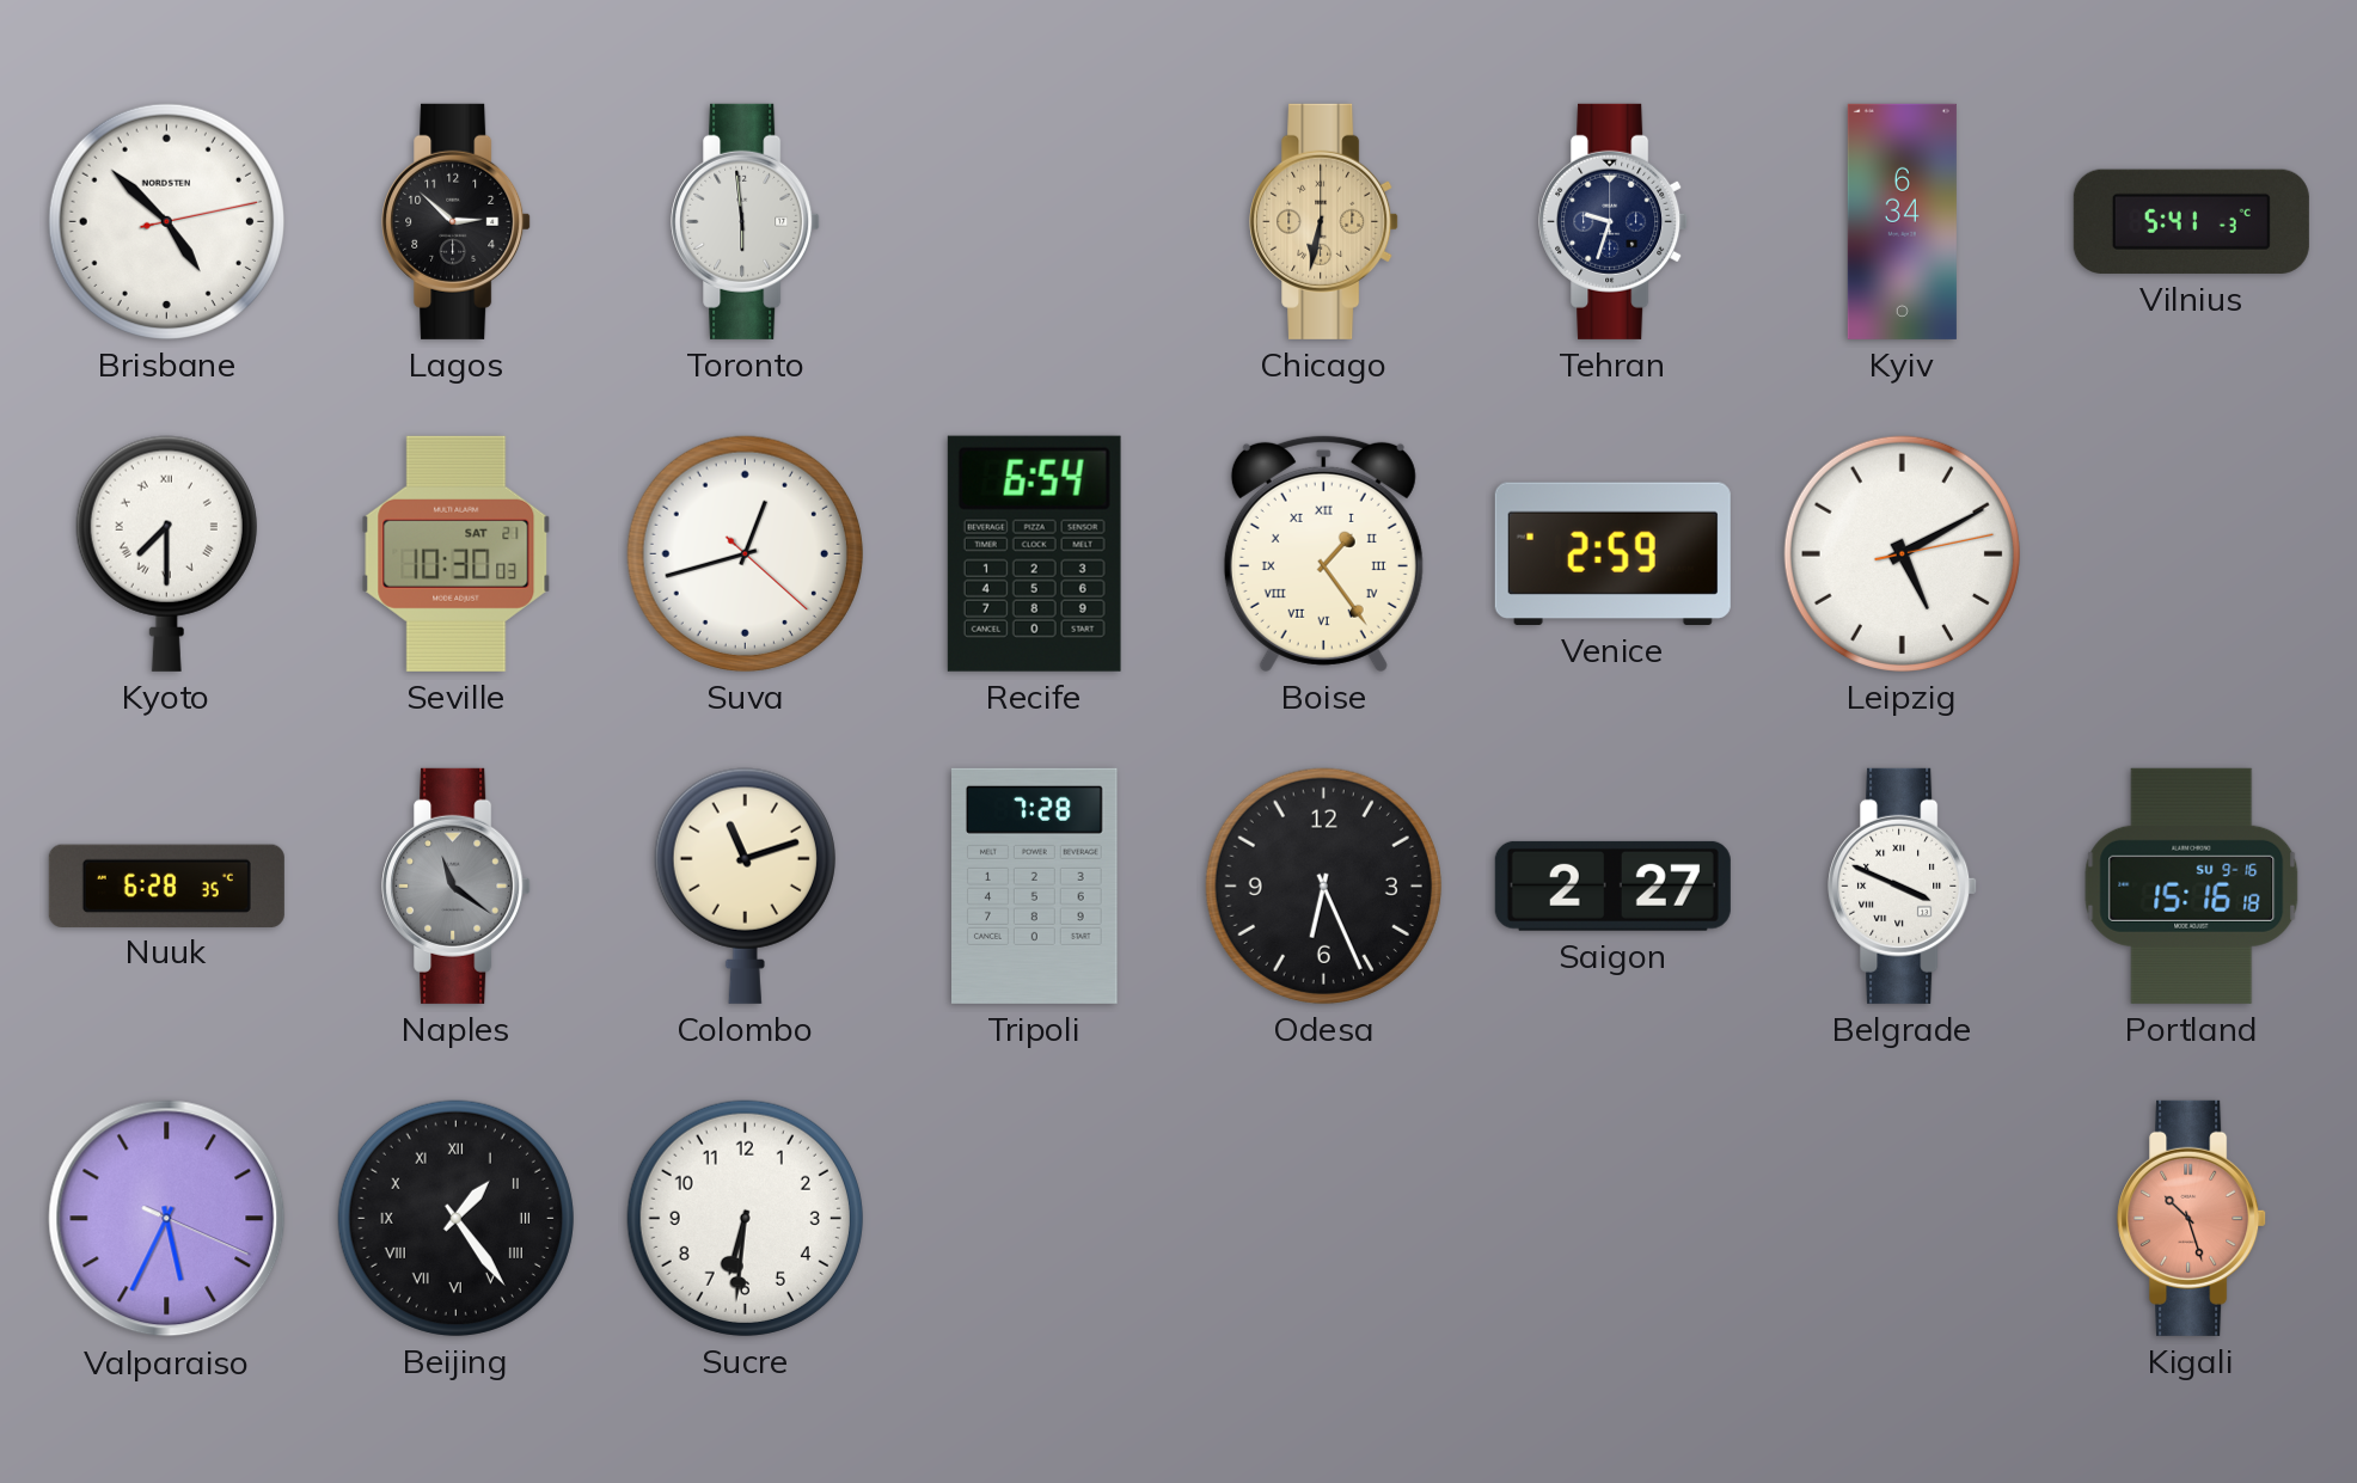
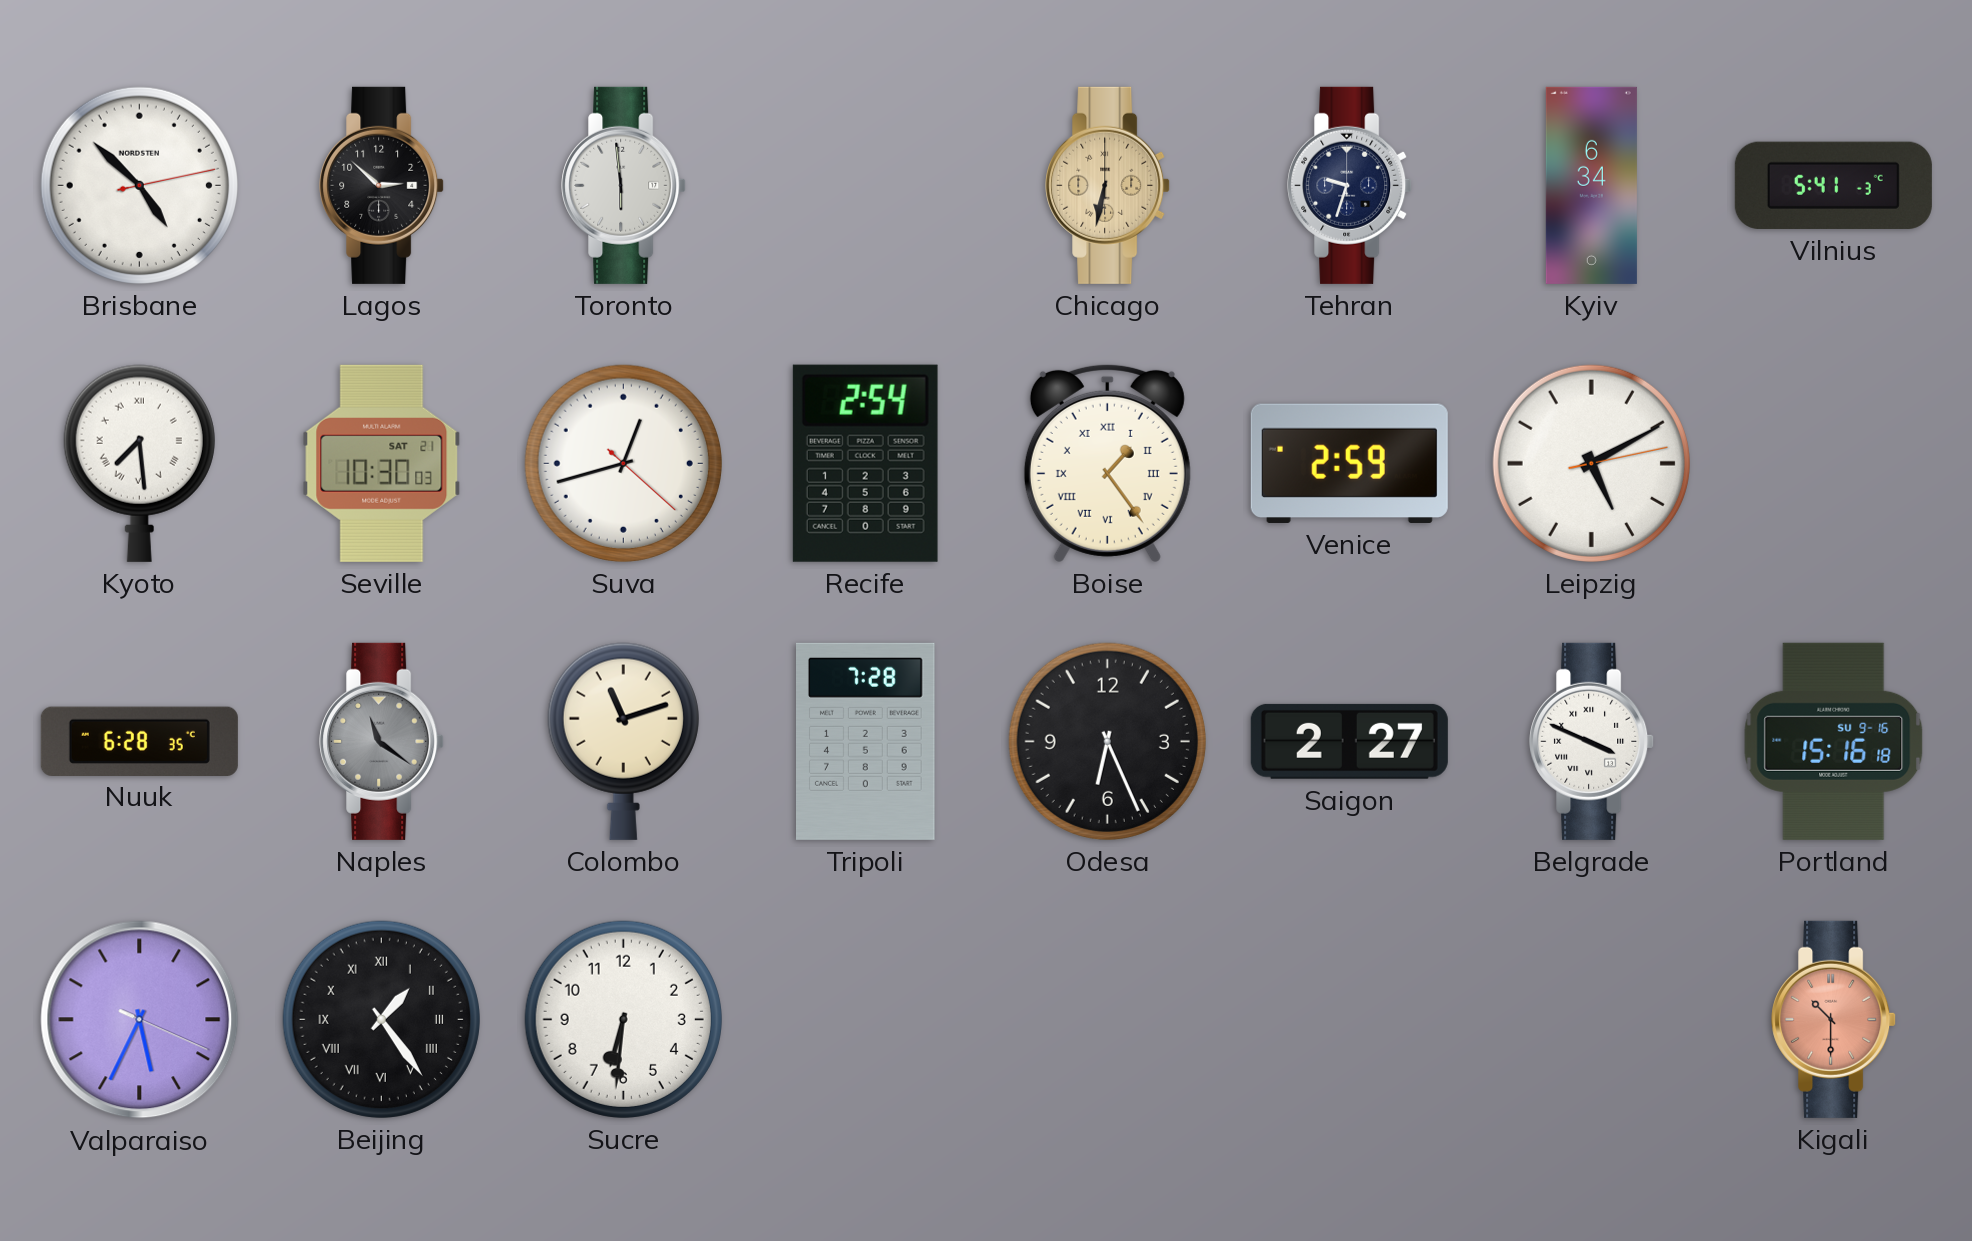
Kyoto: 7:30 -> 7:29 (139, 463)
Recife: 6:54 -> 2:54 (865, 463)
Kigali: 10:27 -> 10:30 (1834, 1019)
